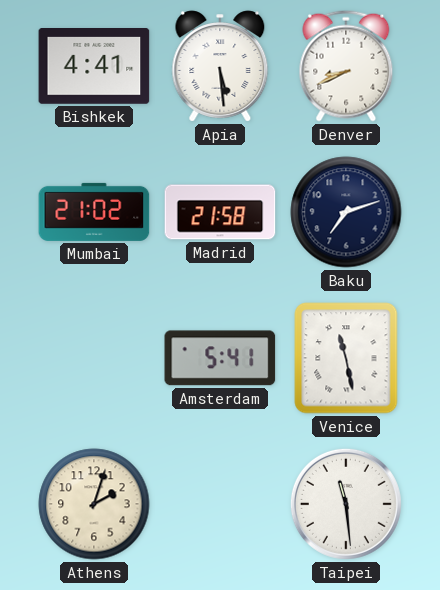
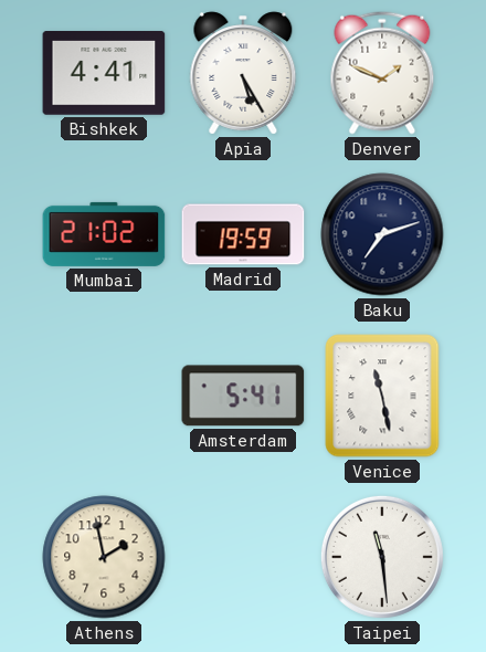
Apia: 5:29 -> 5:25 (243, 73)
Denver: 8:41 -> 1:49 (382, 73)
Madrid: 21:58 -> 19:59 (243, 234)
Athens: 2:03 -> 1:58 (104, 557)
